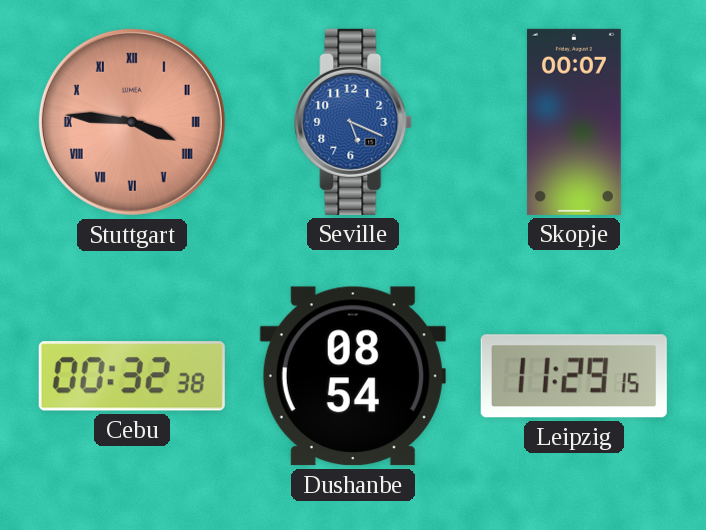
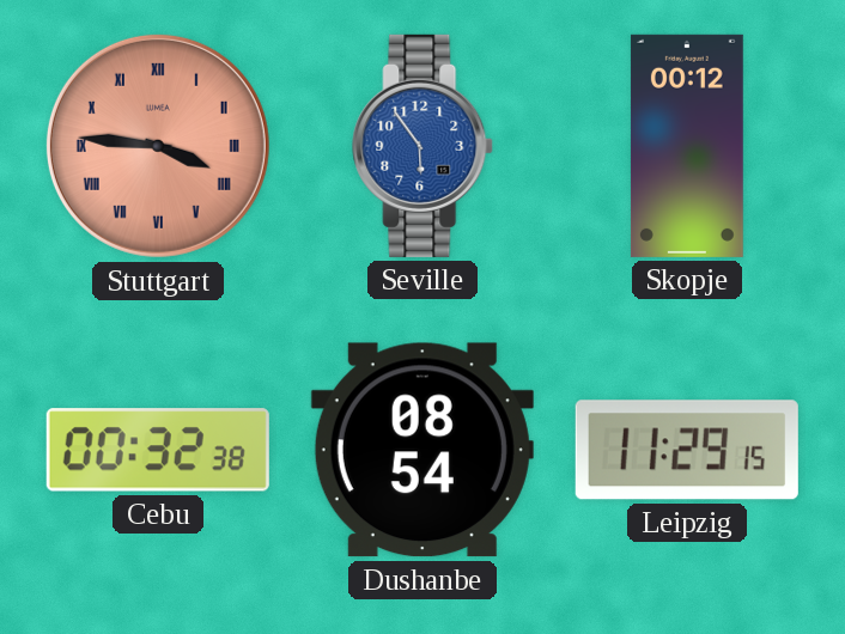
Seville: 5:19 -> 5:54 (424, 146)
Skopje: 00:07 -> 00:12 (687, 146)
